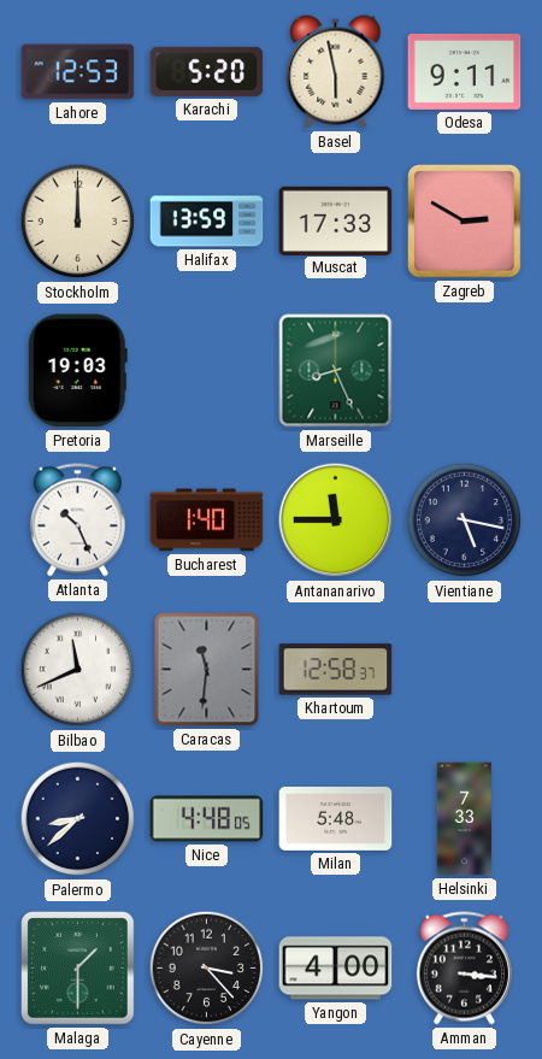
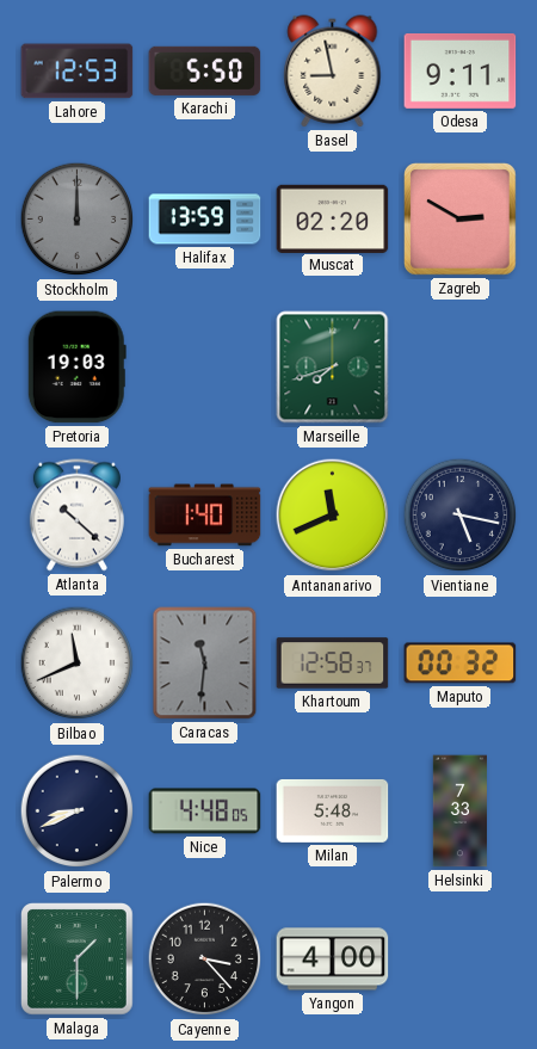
Karachi: 5:20 -> 5:50 (205, 70)
Basel: 5:58 -> 8:58 (333, 72)
Stockholm dial: cream -> grey (78, 220)
Muscat: 17:33 -> 02:20 (333, 218)
Marseille: 8:26 -> 7:42 (333, 368)
Atlanta: 10:26 -> 10:22 (76, 516)
Antananarivo: 11:45 -> 11:41 (333, 516)
Maputo: none -> 00:32 (461, 664)
Palermo: 8:38 -> 8:41 (78, 812)
Amman: 3:16 -> none (464, 969)
